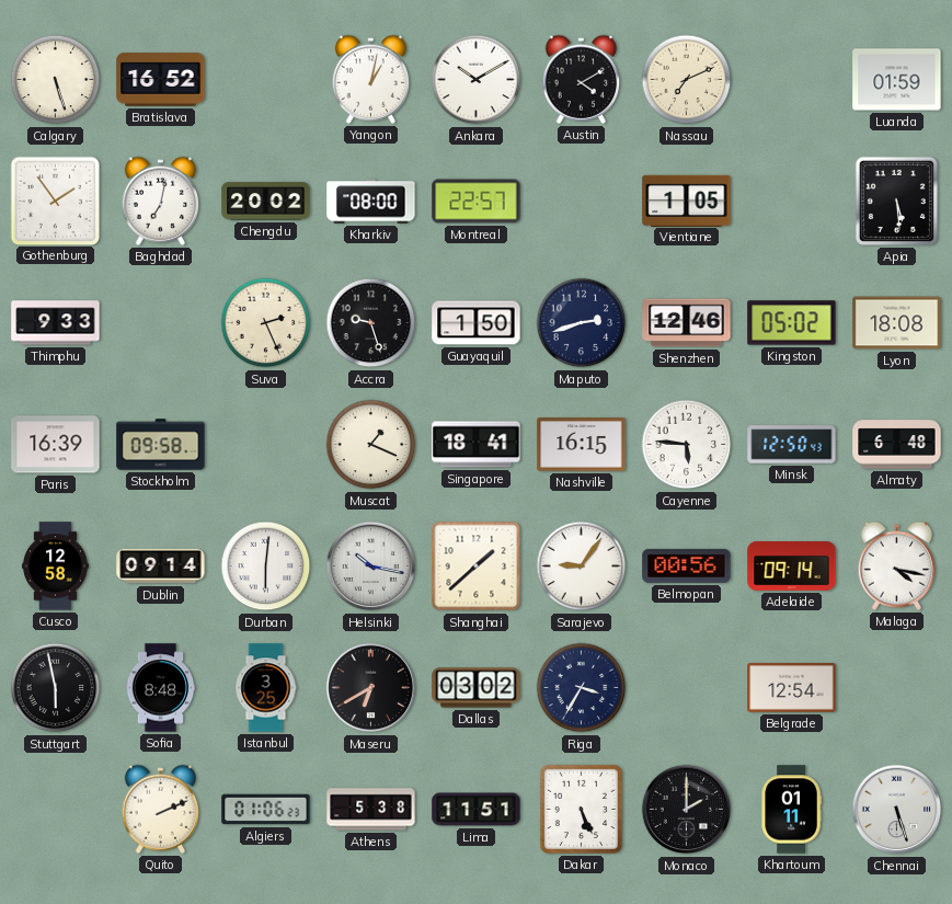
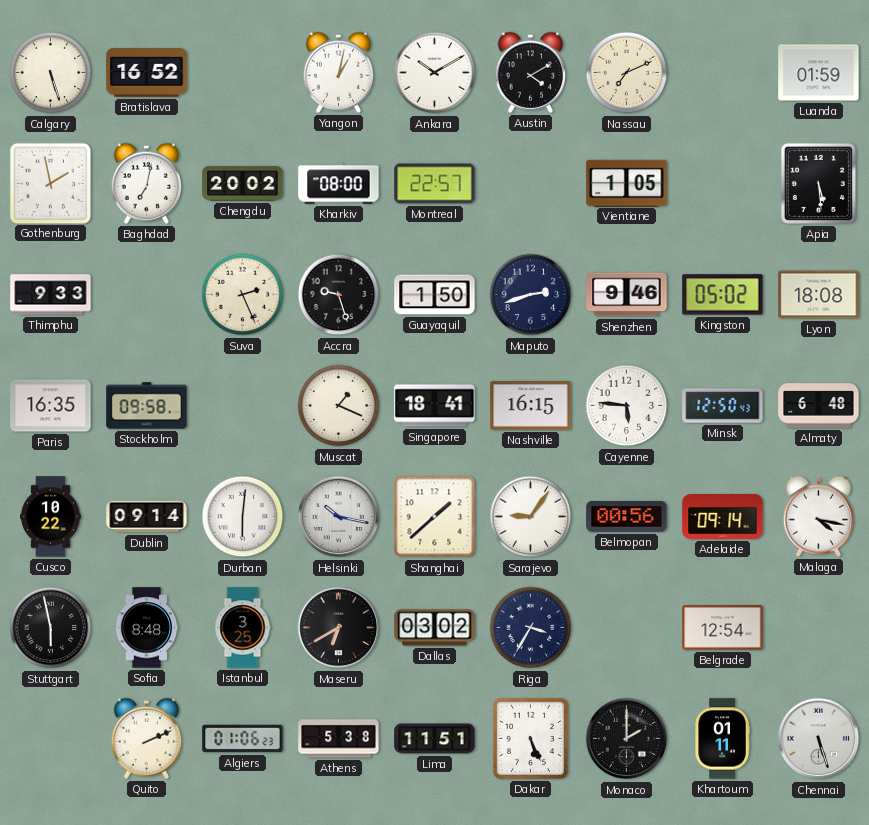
Gothenburg: 1:54 -> 1:58 (50, 183)
Shenzhen: 12:46 -> 9:46 (627, 295)
Paris: 16:39 -> 16:35 (51, 406)
Cusco: 12:58 -> 10:22 (50, 517)
